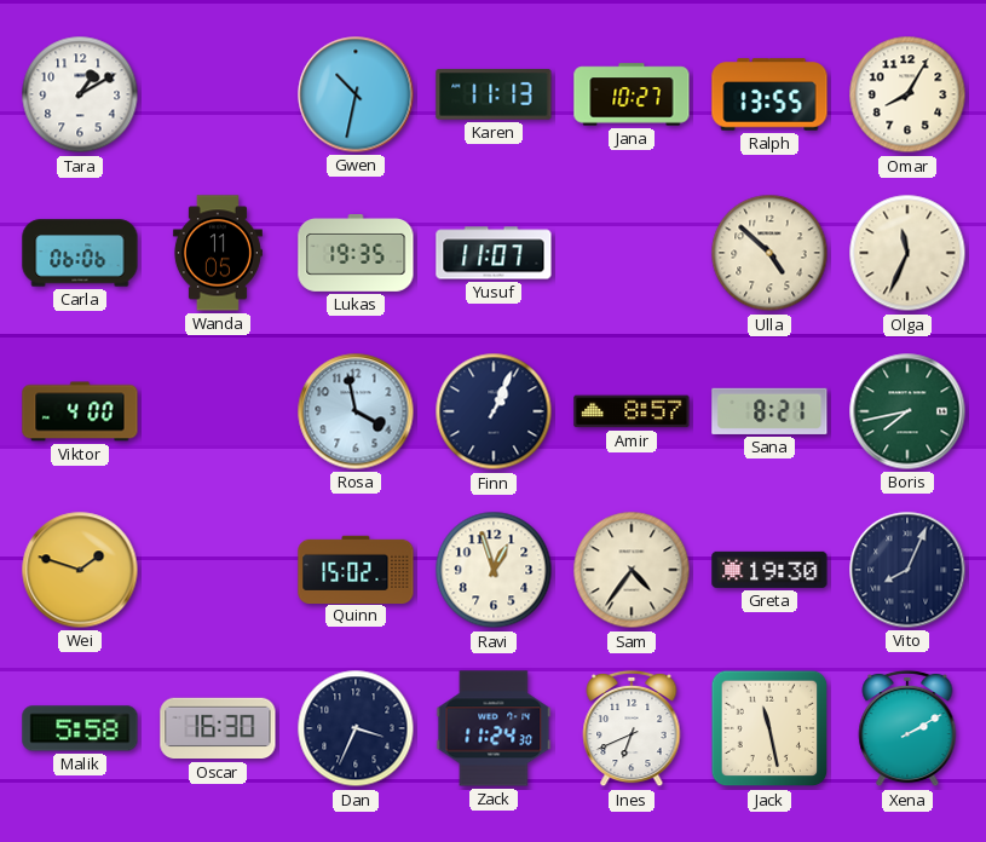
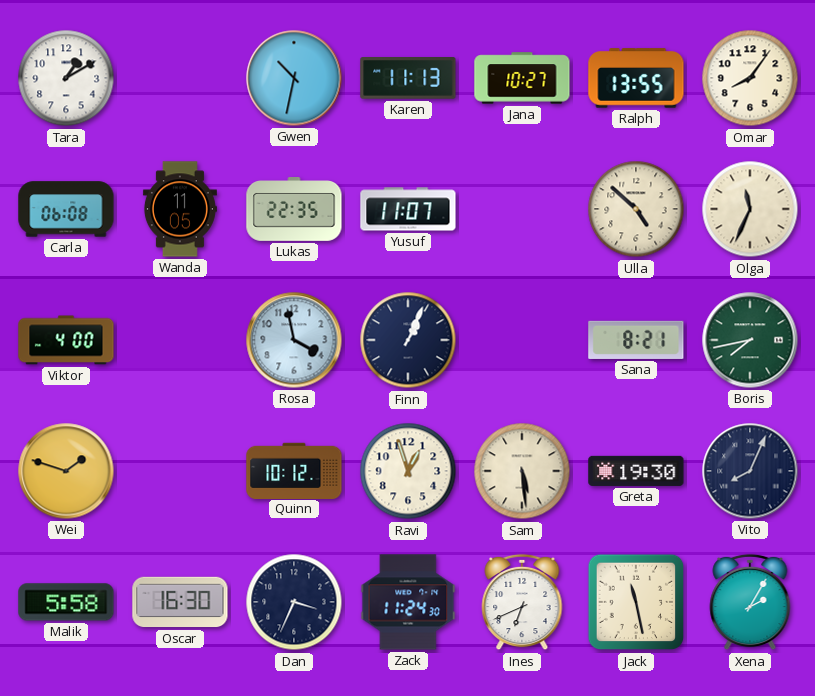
Omar: 8:05 -> 8:06 (750, 78)
Carla: 06:06 -> 06:08 (66, 209)
Lukas: 19:35 -> 22:35 (294, 210)
Amir: 8:57 -> none (632, 411)
Quinn: 15:02 -> 10:12 (294, 470)
Sam: 4:36 -> 5:29 (522, 471)
Xena: 2:10 -> 2:05 (750, 602)
